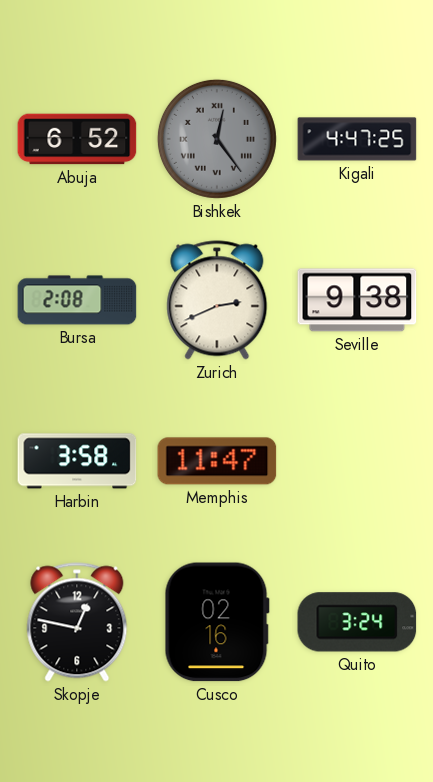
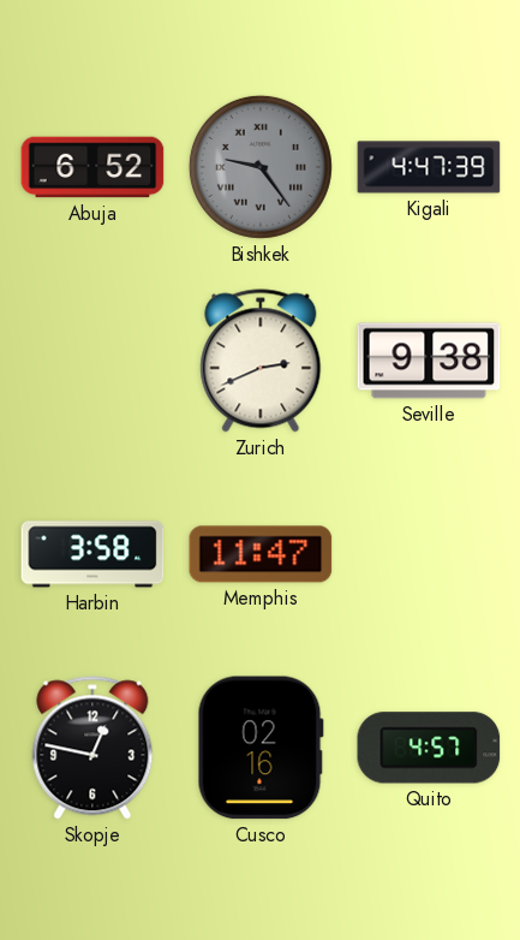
Bishkek: 12:24 -> 9:24 (261, 167)
Kigali: 4:47:25 -> 4:47:39 (429, 167)
Bursa: 2:08 -> none (77, 300)
Quito: 3:24 -> 4:57 (429, 748)
